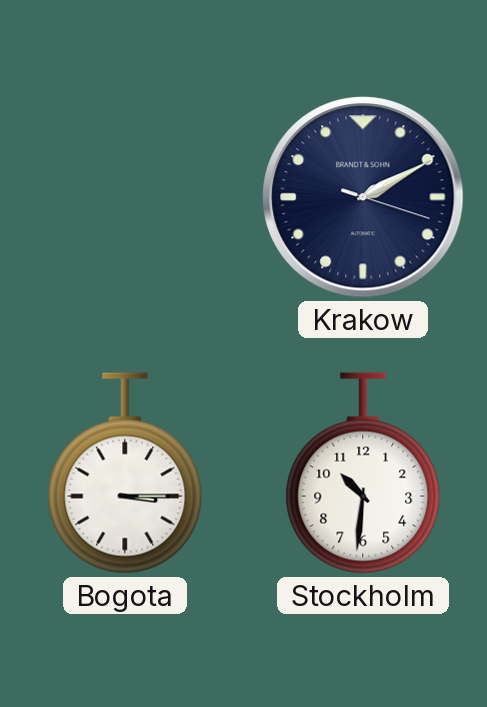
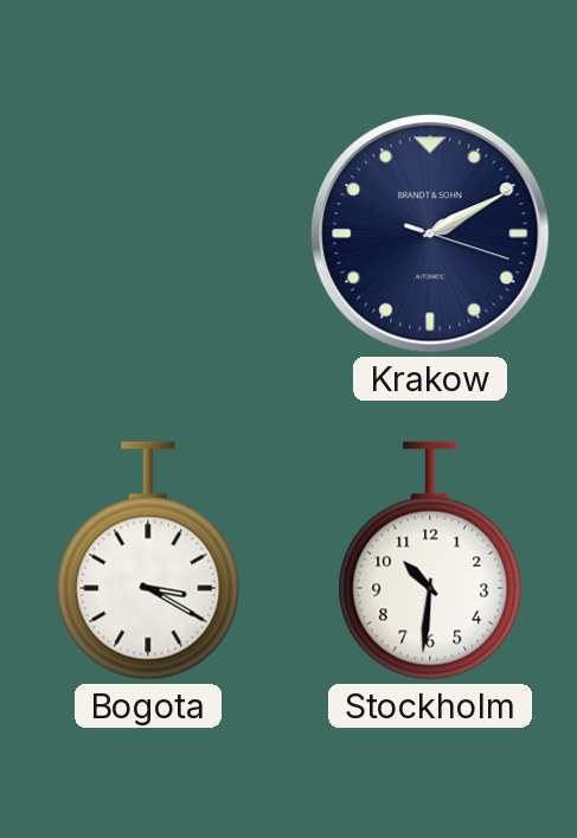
Bogota: 3:15 -> 3:20 (148, 561)
